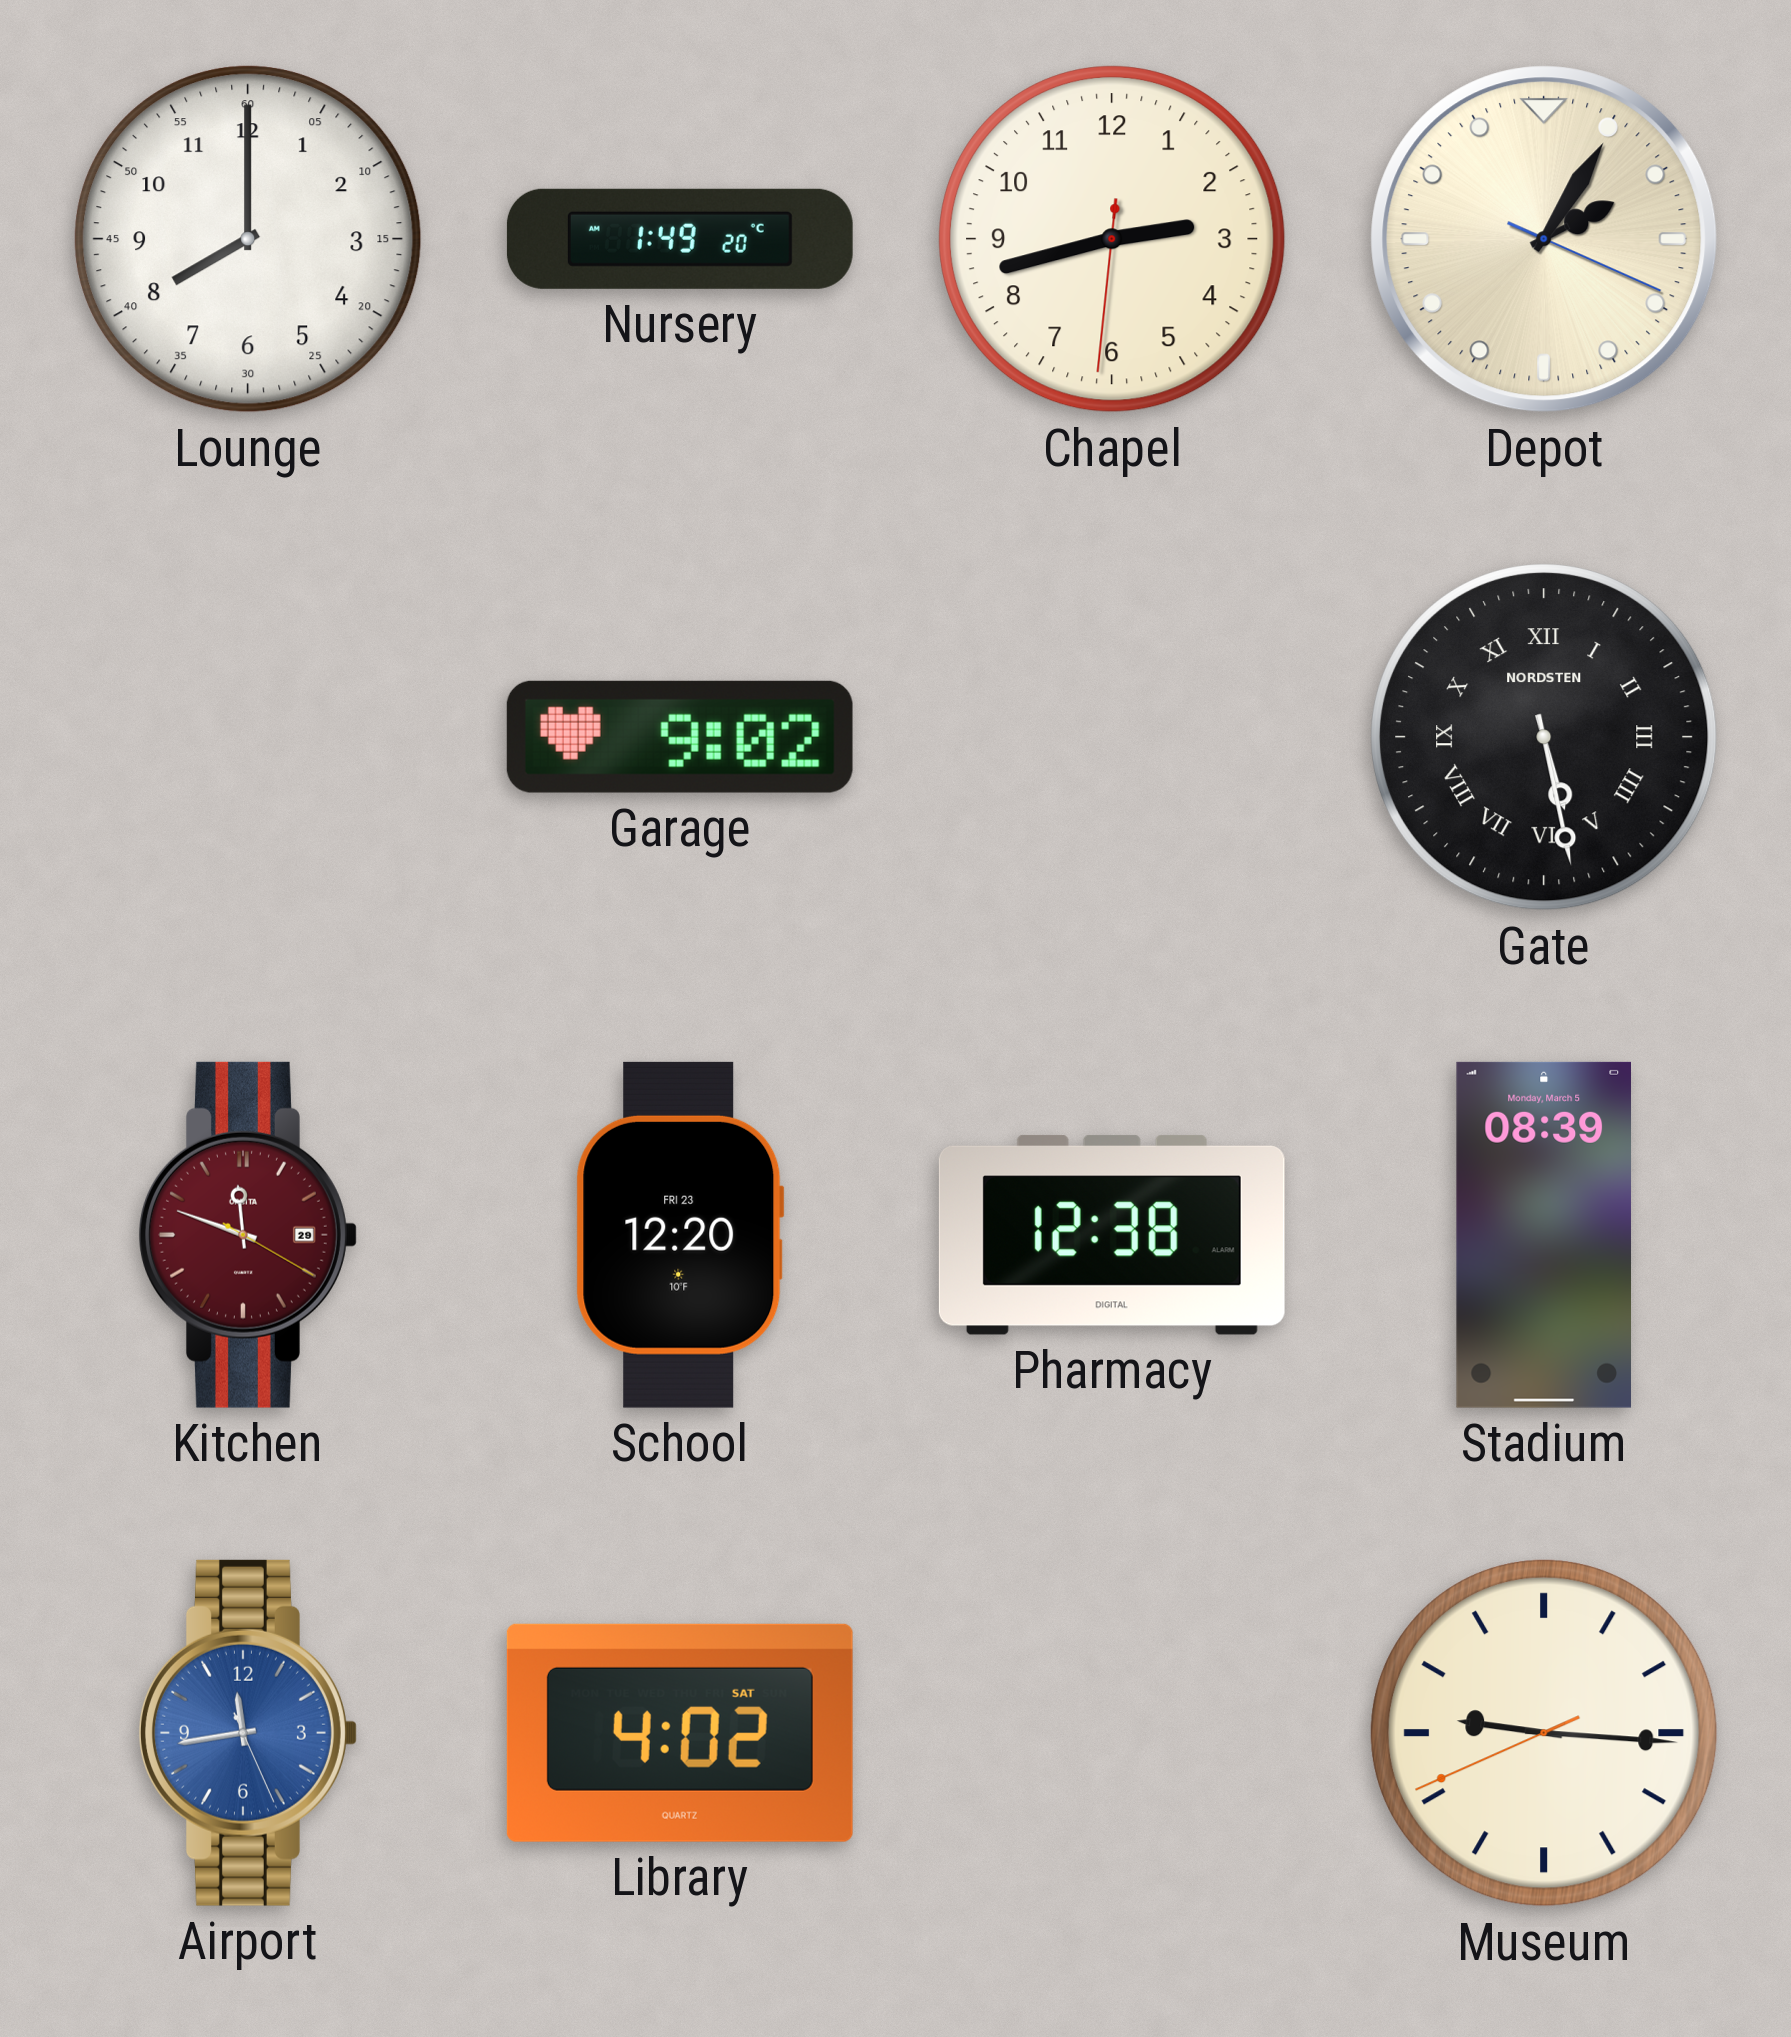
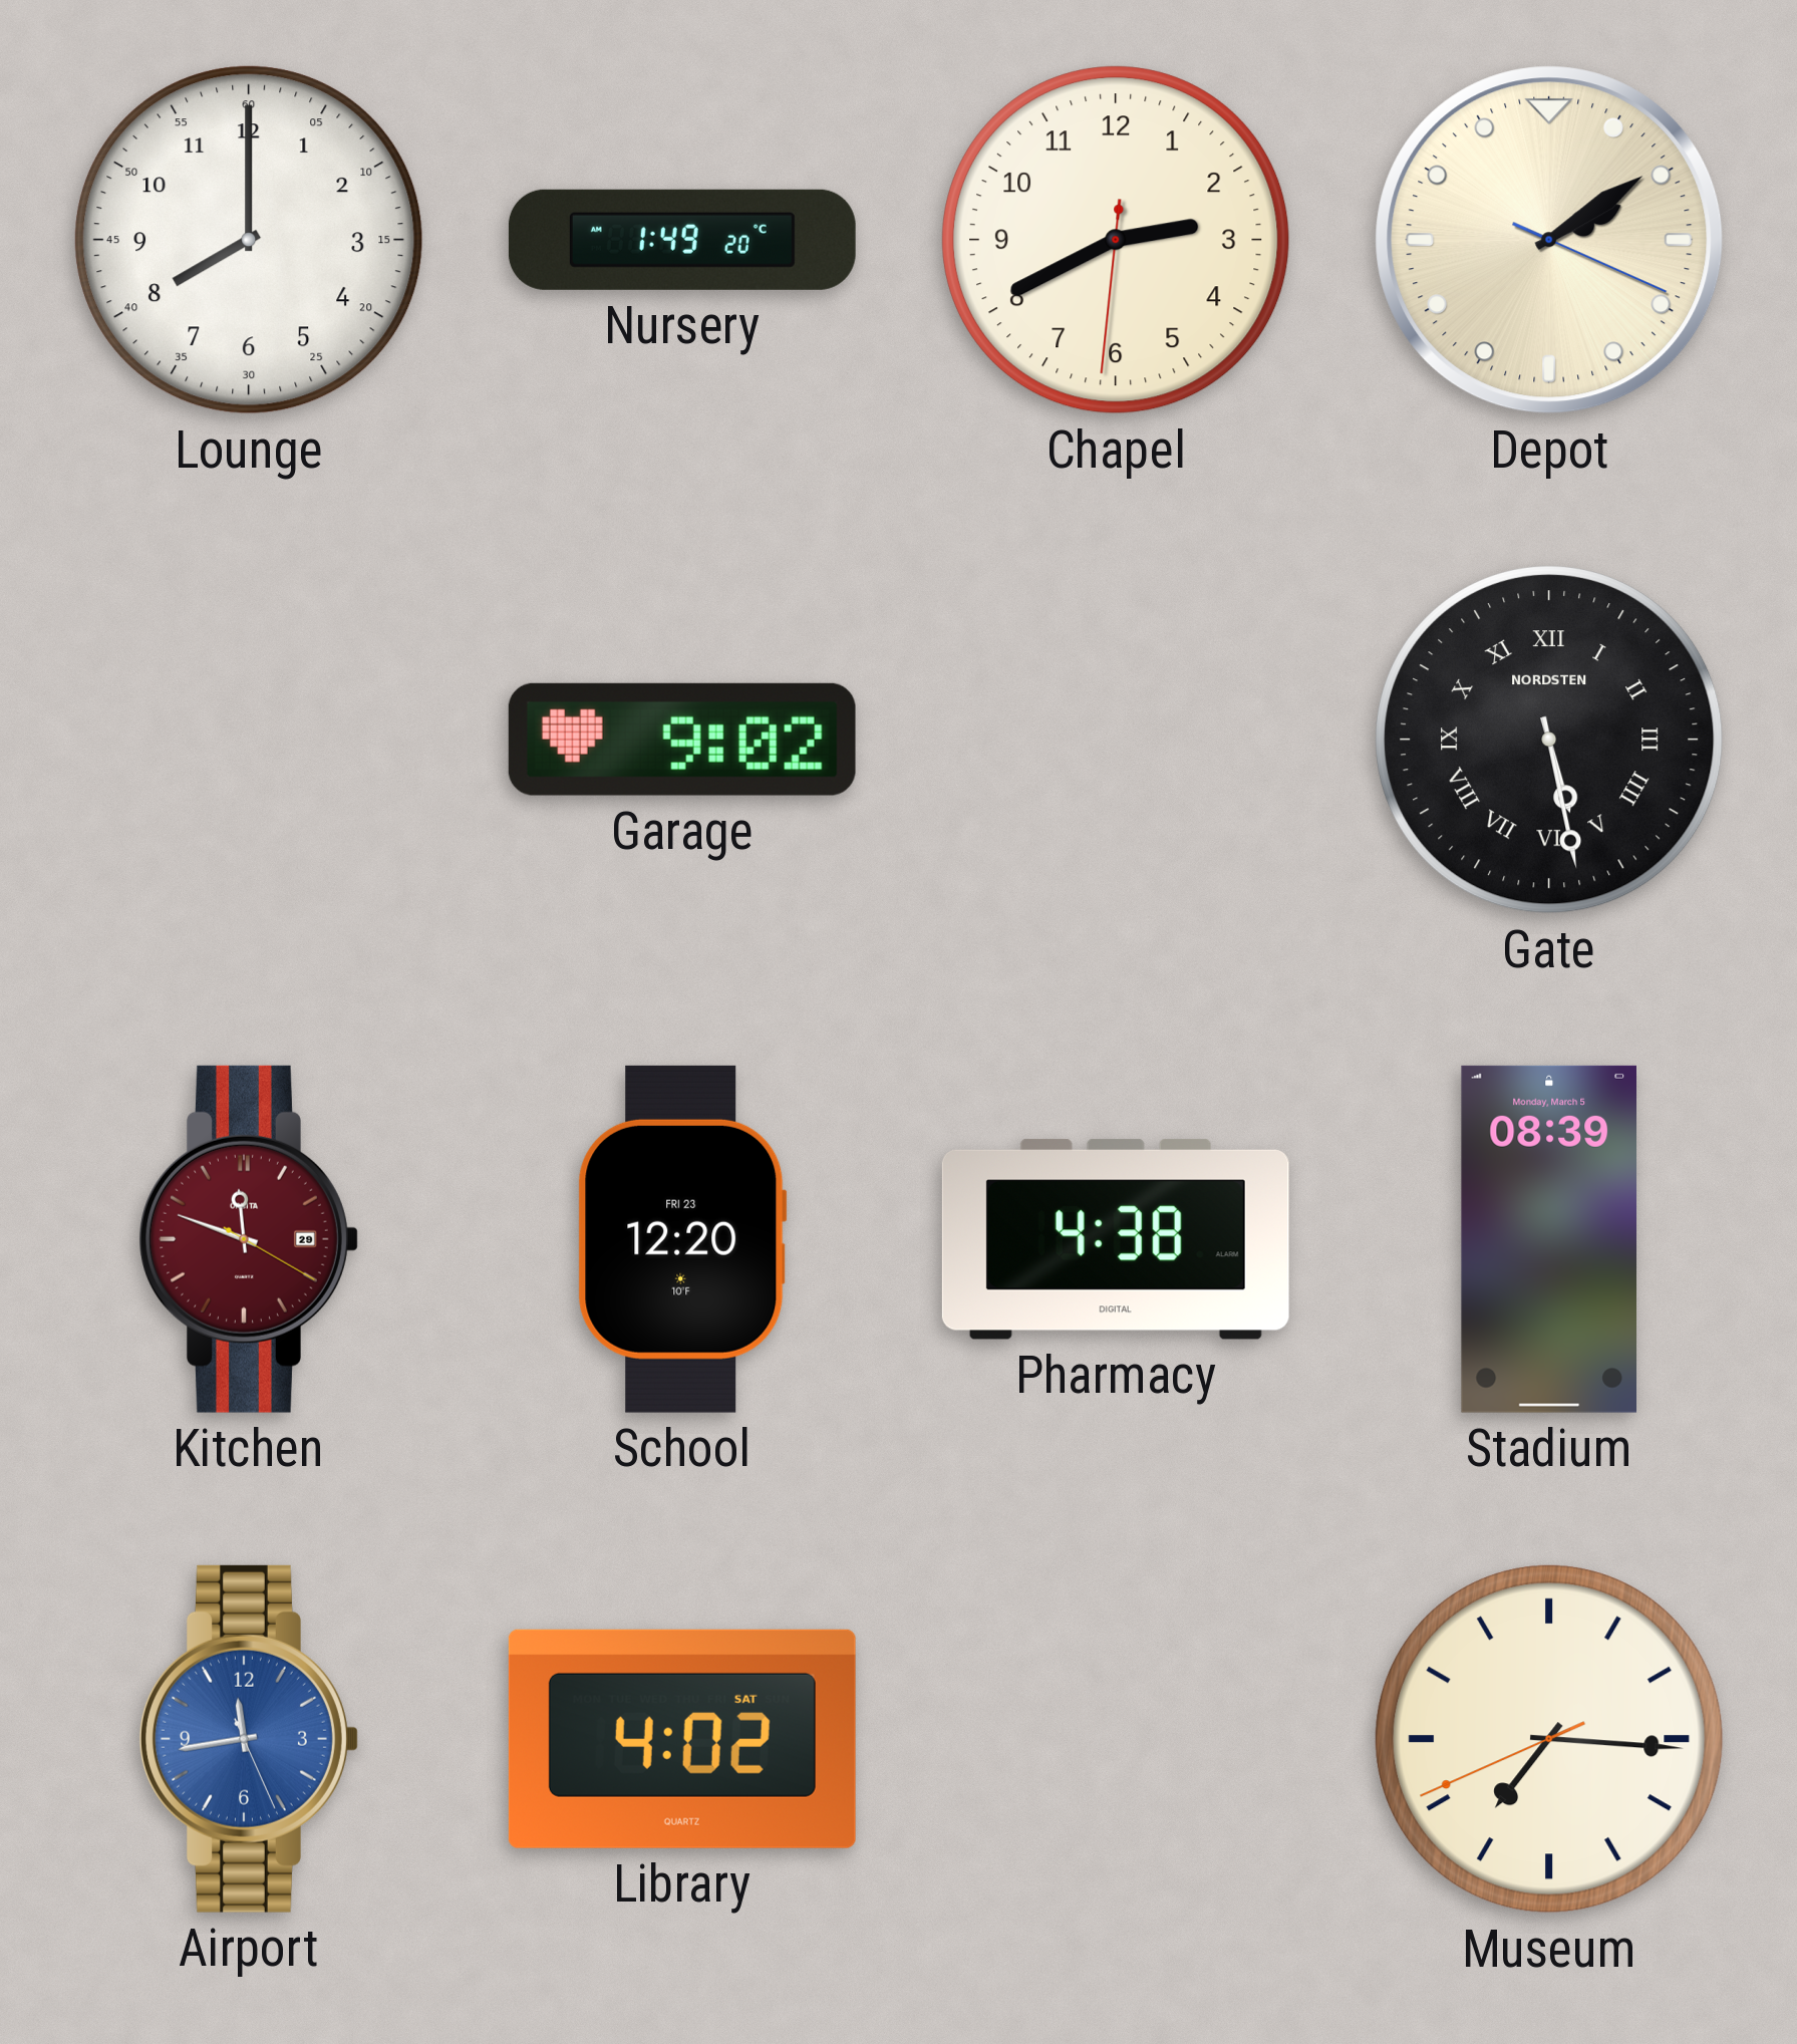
Chapel: 2:42 -> 2:40 (1116, 240)
Depot: 2:05 -> 2:09 (1549, 240)
Pharmacy: 12:38 -> 4:38 (1116, 1239)
Museum: 9:15 -> 7:15 (1549, 1739)
